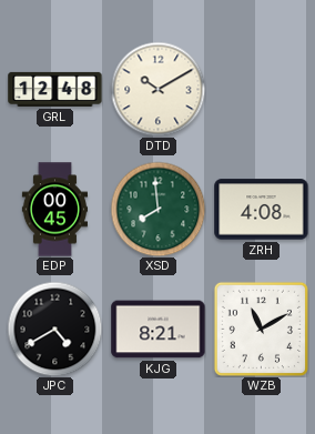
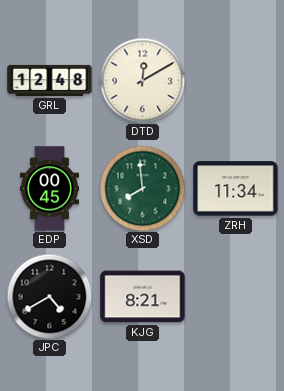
DTD: 10:10 -> 12:10 (142, 80)
ZRH: 4:08 -> 11:34 (236, 189)
WZB: 11:10 -> none (261, 329)
